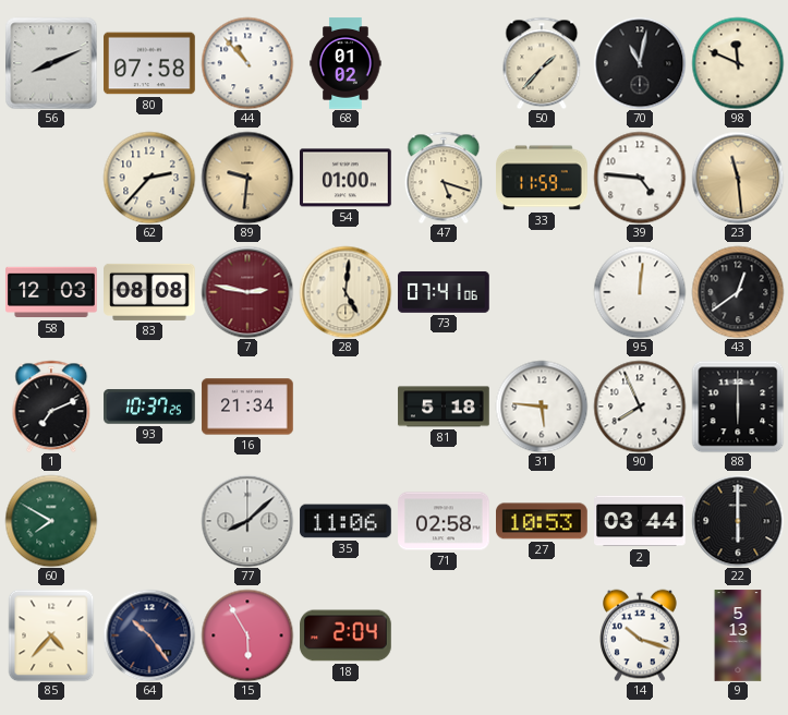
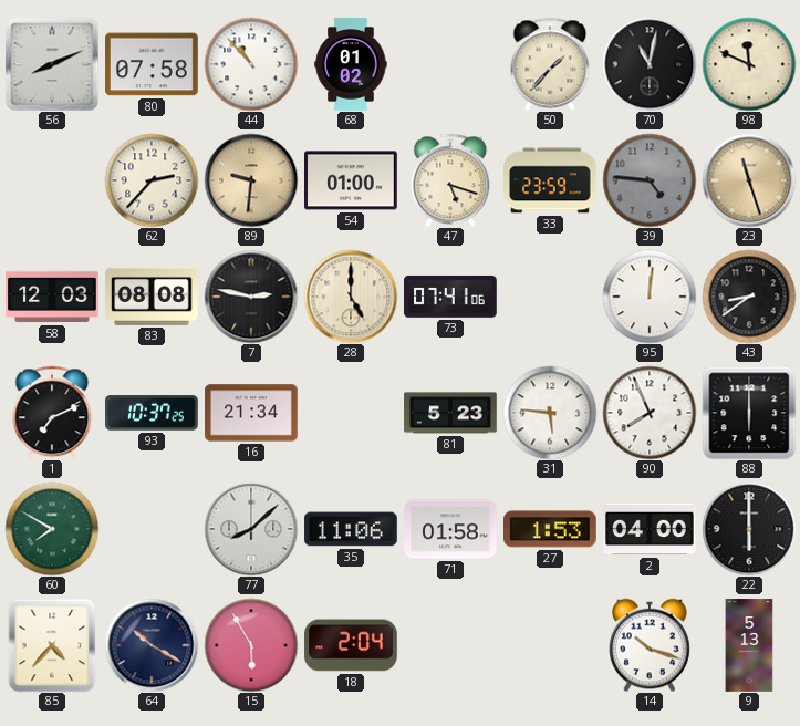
33: 11:59 -> 23:59 (550, 180)
39 dial: white -> grey (650, 180)
23: 11:29 -> 11:27 (749, 180)
7 dial: burgundy -> black (251, 297)
28: 5:01 -> 5:00 (351, 297)
43: 12:39 -> 8:39 (749, 297)
81: 5:18 -> 5:23 (450, 413)
71: 02:58 -> 01:58 (450, 529)
27: 10:53 -> 1:53 (551, 529)
2: 03:44 -> 04:00 (650, 529)
64: 10:24 -> 10:20 (152, 645)
